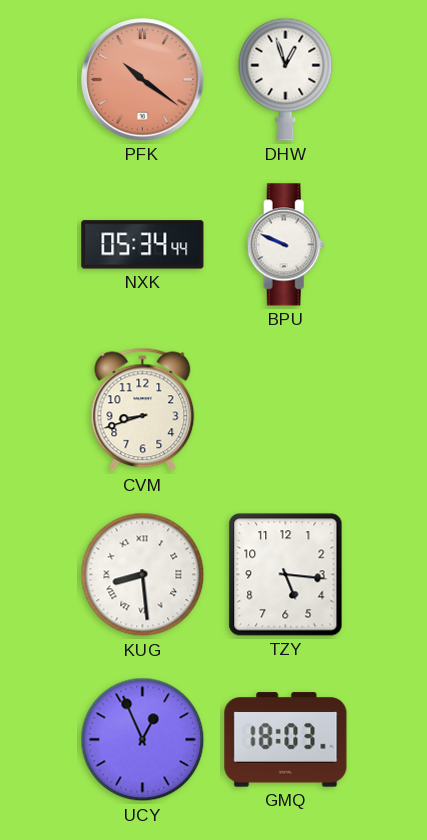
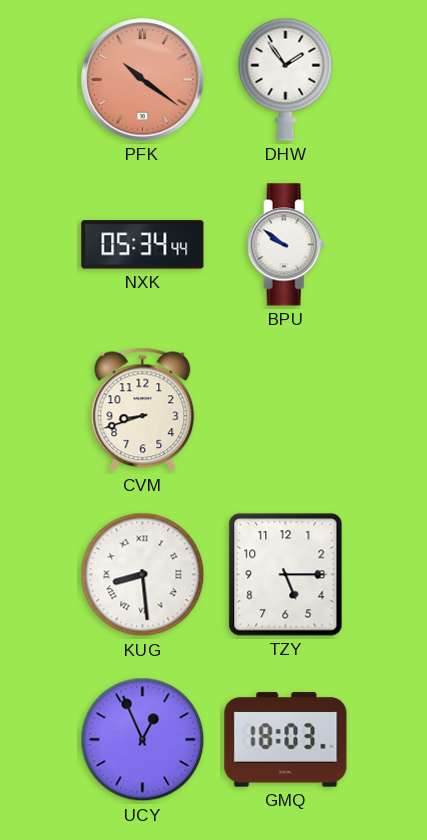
DHW: 12:57 -> 1:54 (286, 79)
BPU: 9:49 -> 9:51 (286, 245)
TZY: 5:16 -> 5:15 (286, 575)
